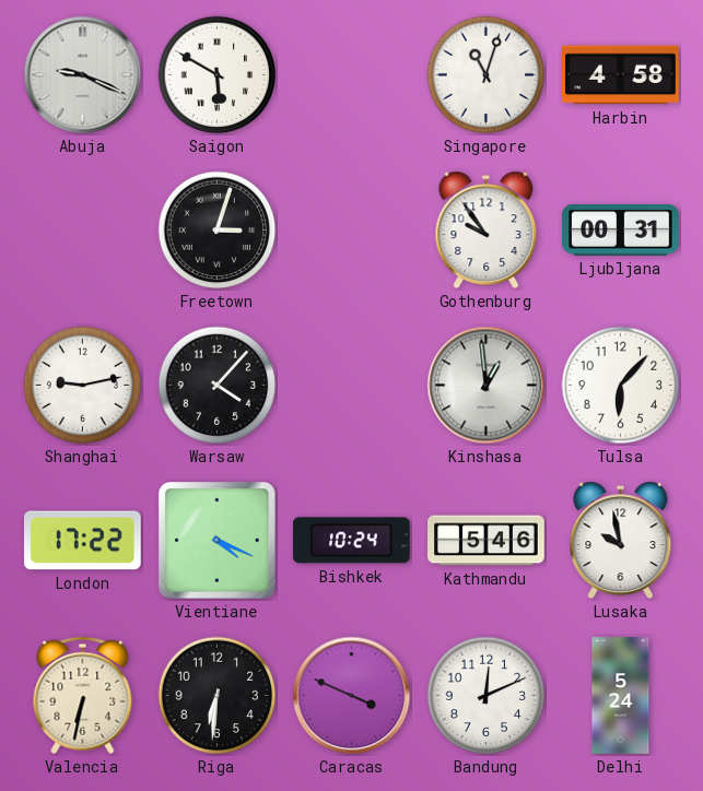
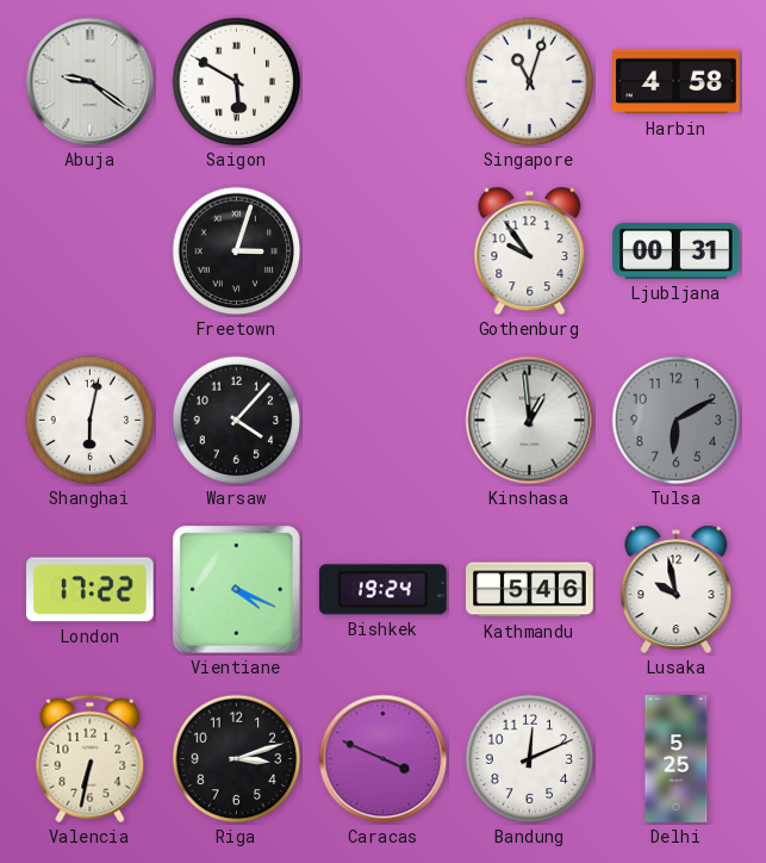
Abuja: 9:19 -> 9:21 (91, 82)
Shanghai: 9:13 -> 6:02 (91, 421)
Tulsa: 6:07 -> 6:10 (677, 421)
Tulsa dial: white -> grey (677, 421)
Bishkek: 10:24 -> 19:24 (382, 590)
Riga: 6:31 -> 3:12 (237, 759)
Delhi: 5:24 -> 5:25 (677, 759)
